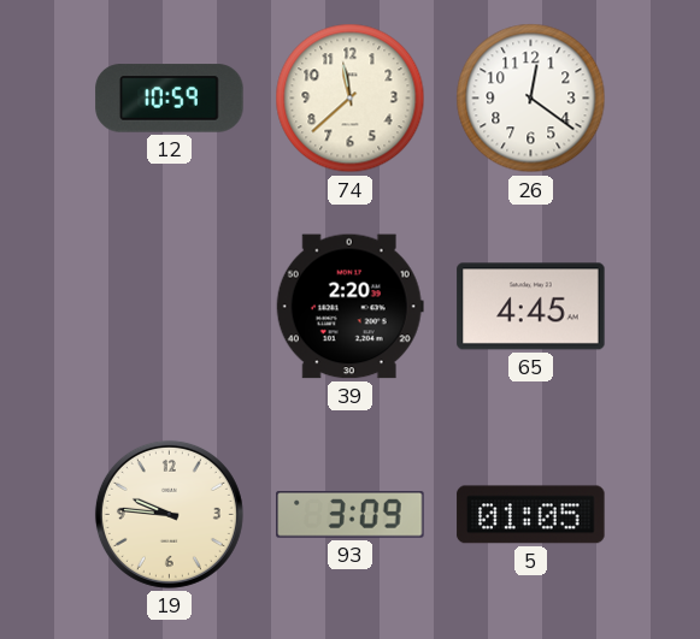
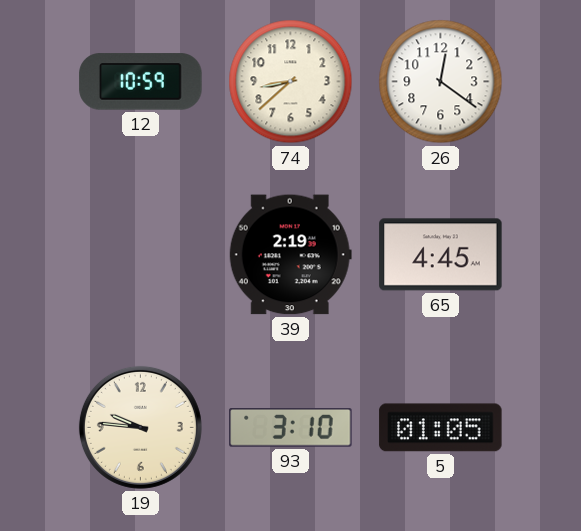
74: 11:38 -> 8:38 (291, 82)
39: 2:20 -> 2:19 (290, 255)
93: 3:09 -> 3:10 (291, 428)
